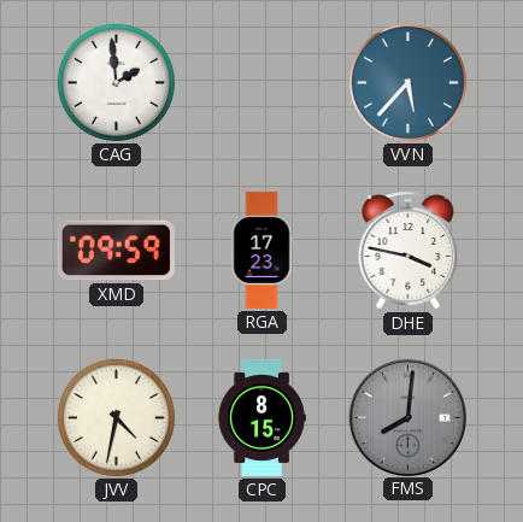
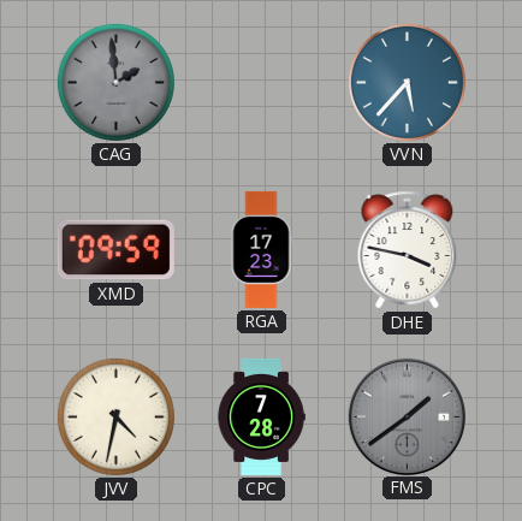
CAG dial: white -> grey (115, 82)
CPC: 8:15 -> 7:28 (261, 416)
FMS: 8:01 -> 1:39 (407, 416)
